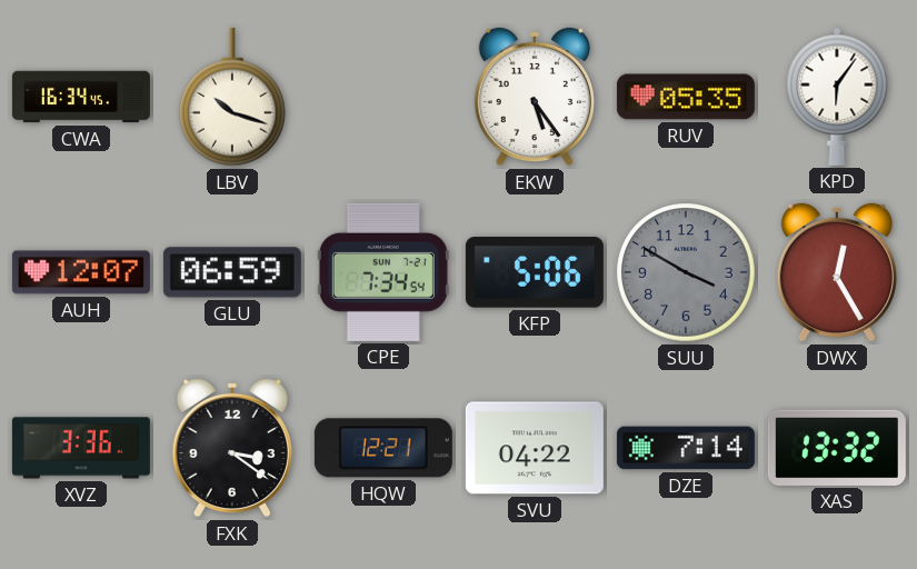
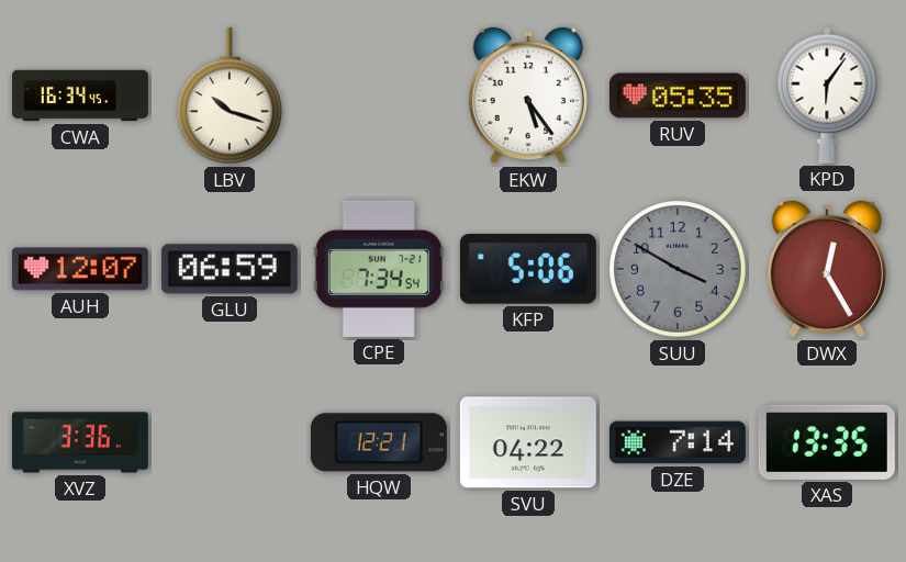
FXK: 3:21 -> none (232, 448)
XAS: 13:32 -> 13:35 (827, 442)
